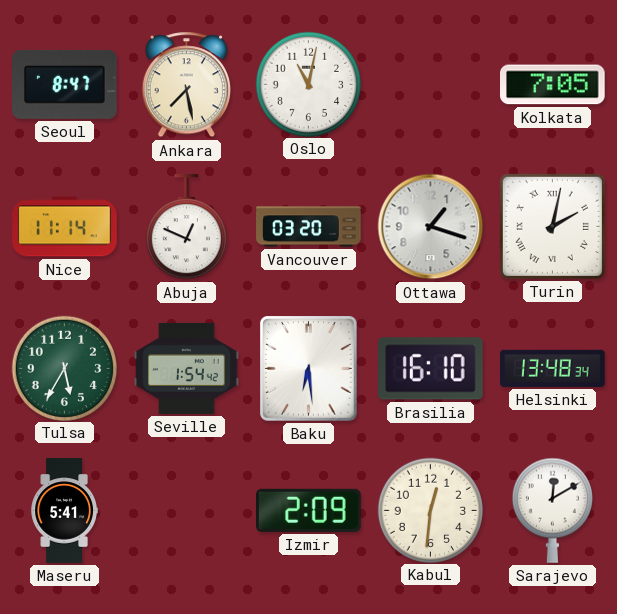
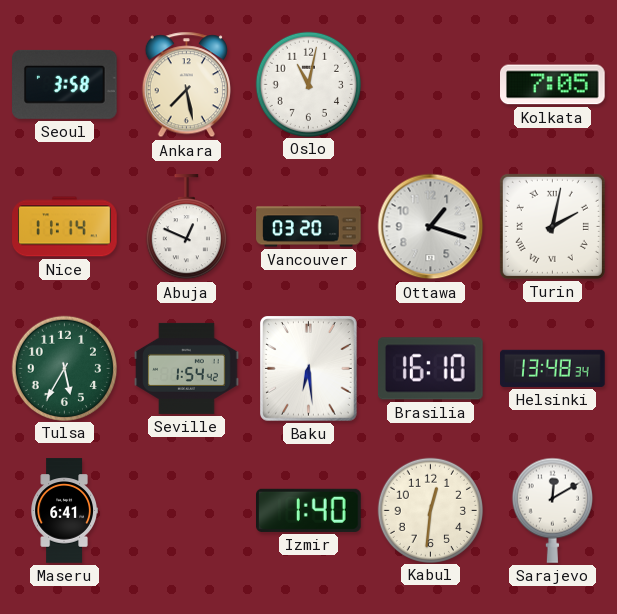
Seoul: 8:47 -> 3:58 (65, 84)
Maseru: 5:41 -> 6:41 (64, 511)
Izmir: 2:09 -> 1:40 (309, 510)
